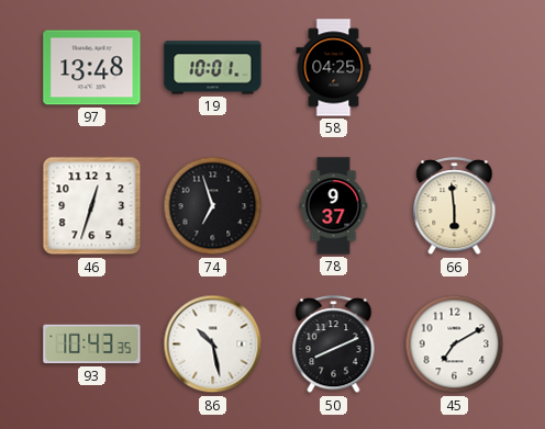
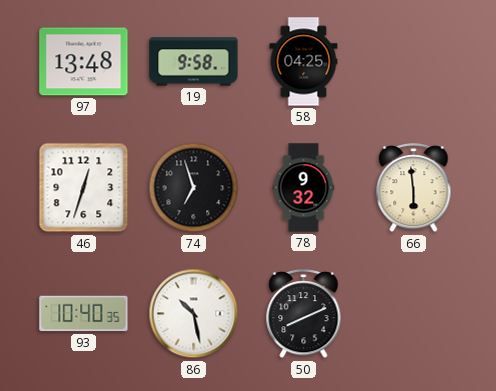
19: 10:01 -> 9:58 (194, 62)
78: 9:37 -> 9:32 (304, 188)
93: 10:43 -> 10:40 (84, 314)
45: 7:10 -> none (455, 345)
